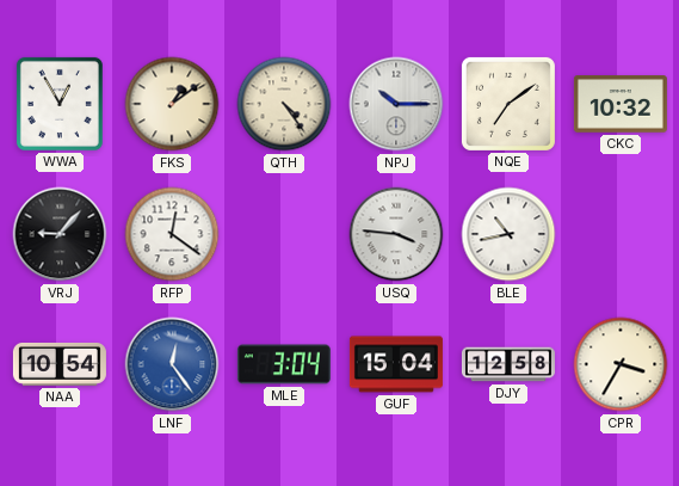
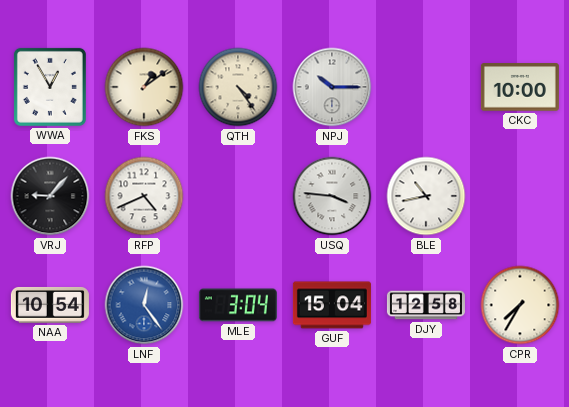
NQE: 7:09 -> none (508, 104)
CKC: 10:32 -> 10:00 (520, 87)
RFP: 12:21 -> 4:41 (144, 196)
CPR: 3:35 -> 7:35 (520, 305)
